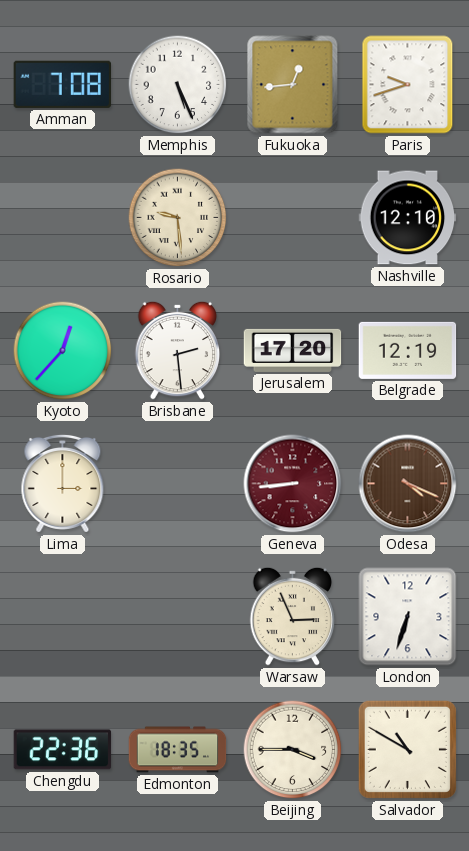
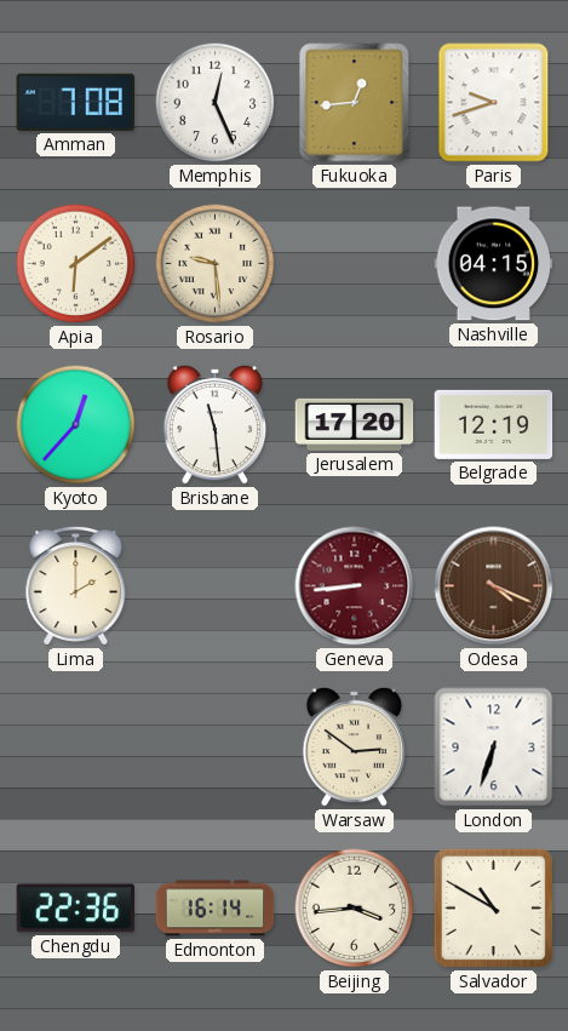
Memphis: 5:26 -> 12:26 (216, 103)
Apia: none -> 6:09 (76, 264)
Nashville: 12:10 -> 04:15 (494, 264)
Brisbane: 2:29 -> 11:29 (216, 424)
Lima: 3:00 -> 2:00 (76, 585)
Warsaw: 2:56 -> 2:51 (355, 746)
Edmonton: 18:35 -> 16:14 (216, 909)
Beijing: 3:45 -> 3:44 (355, 909)
